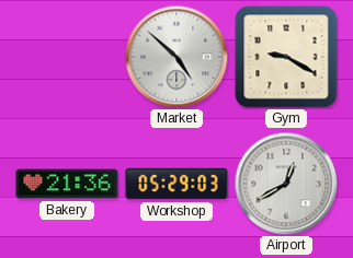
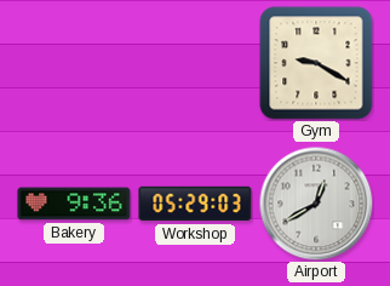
Market: 4:52 -> none (176, 57)
Bakery: 21:36 -> 9:36 (74, 204)
